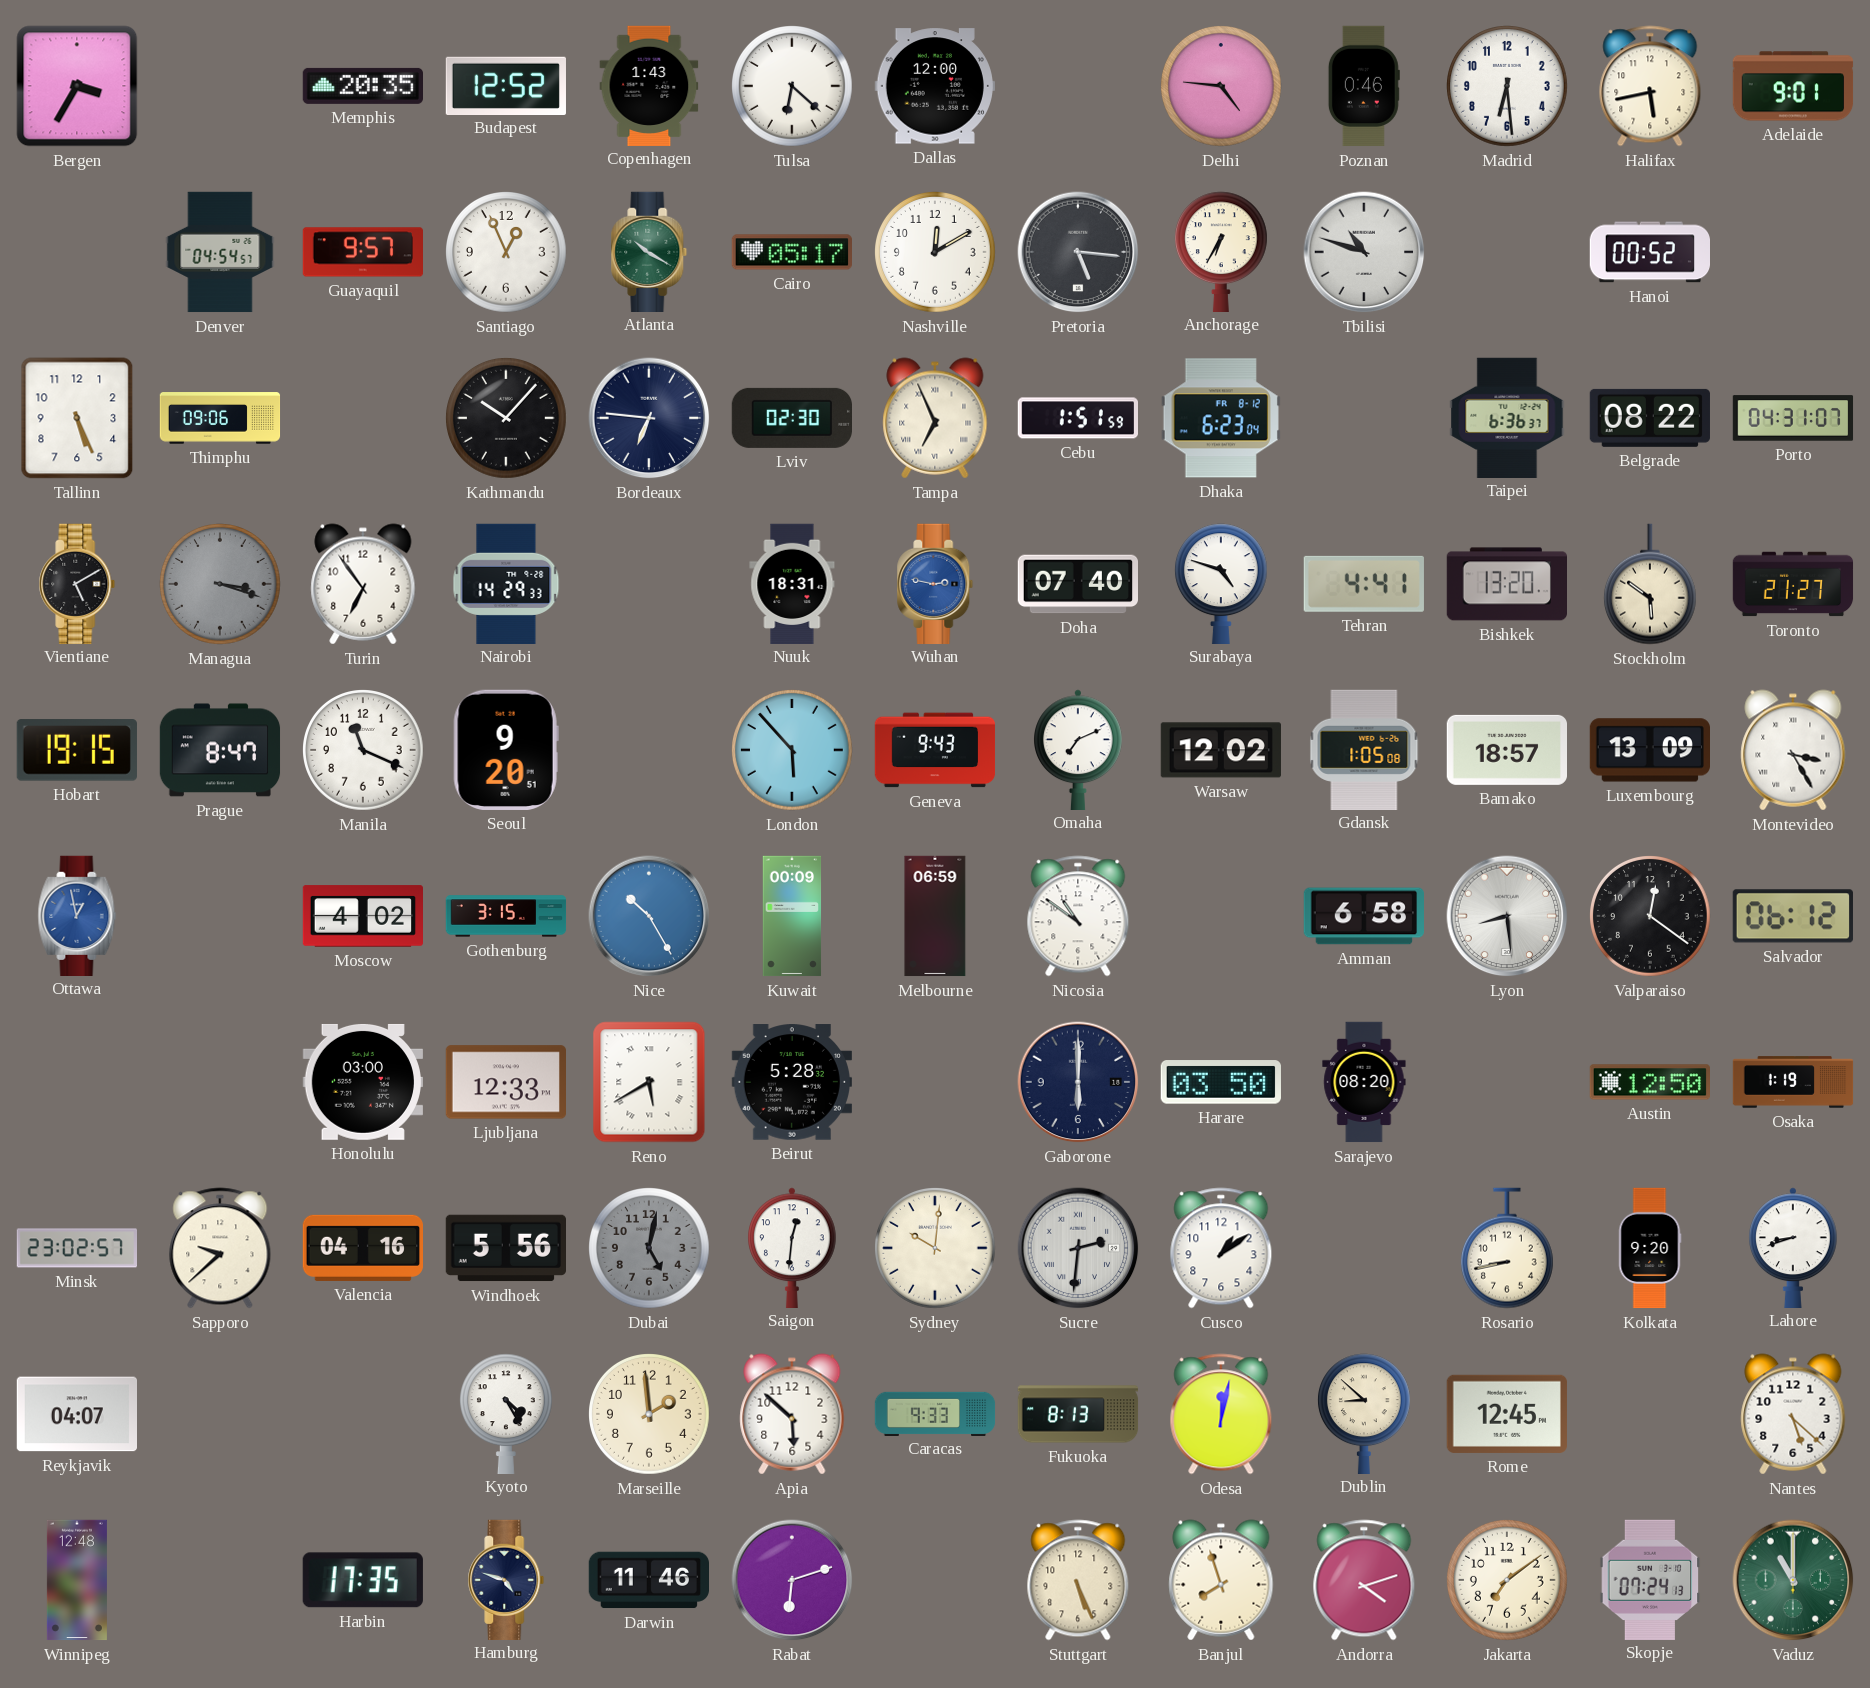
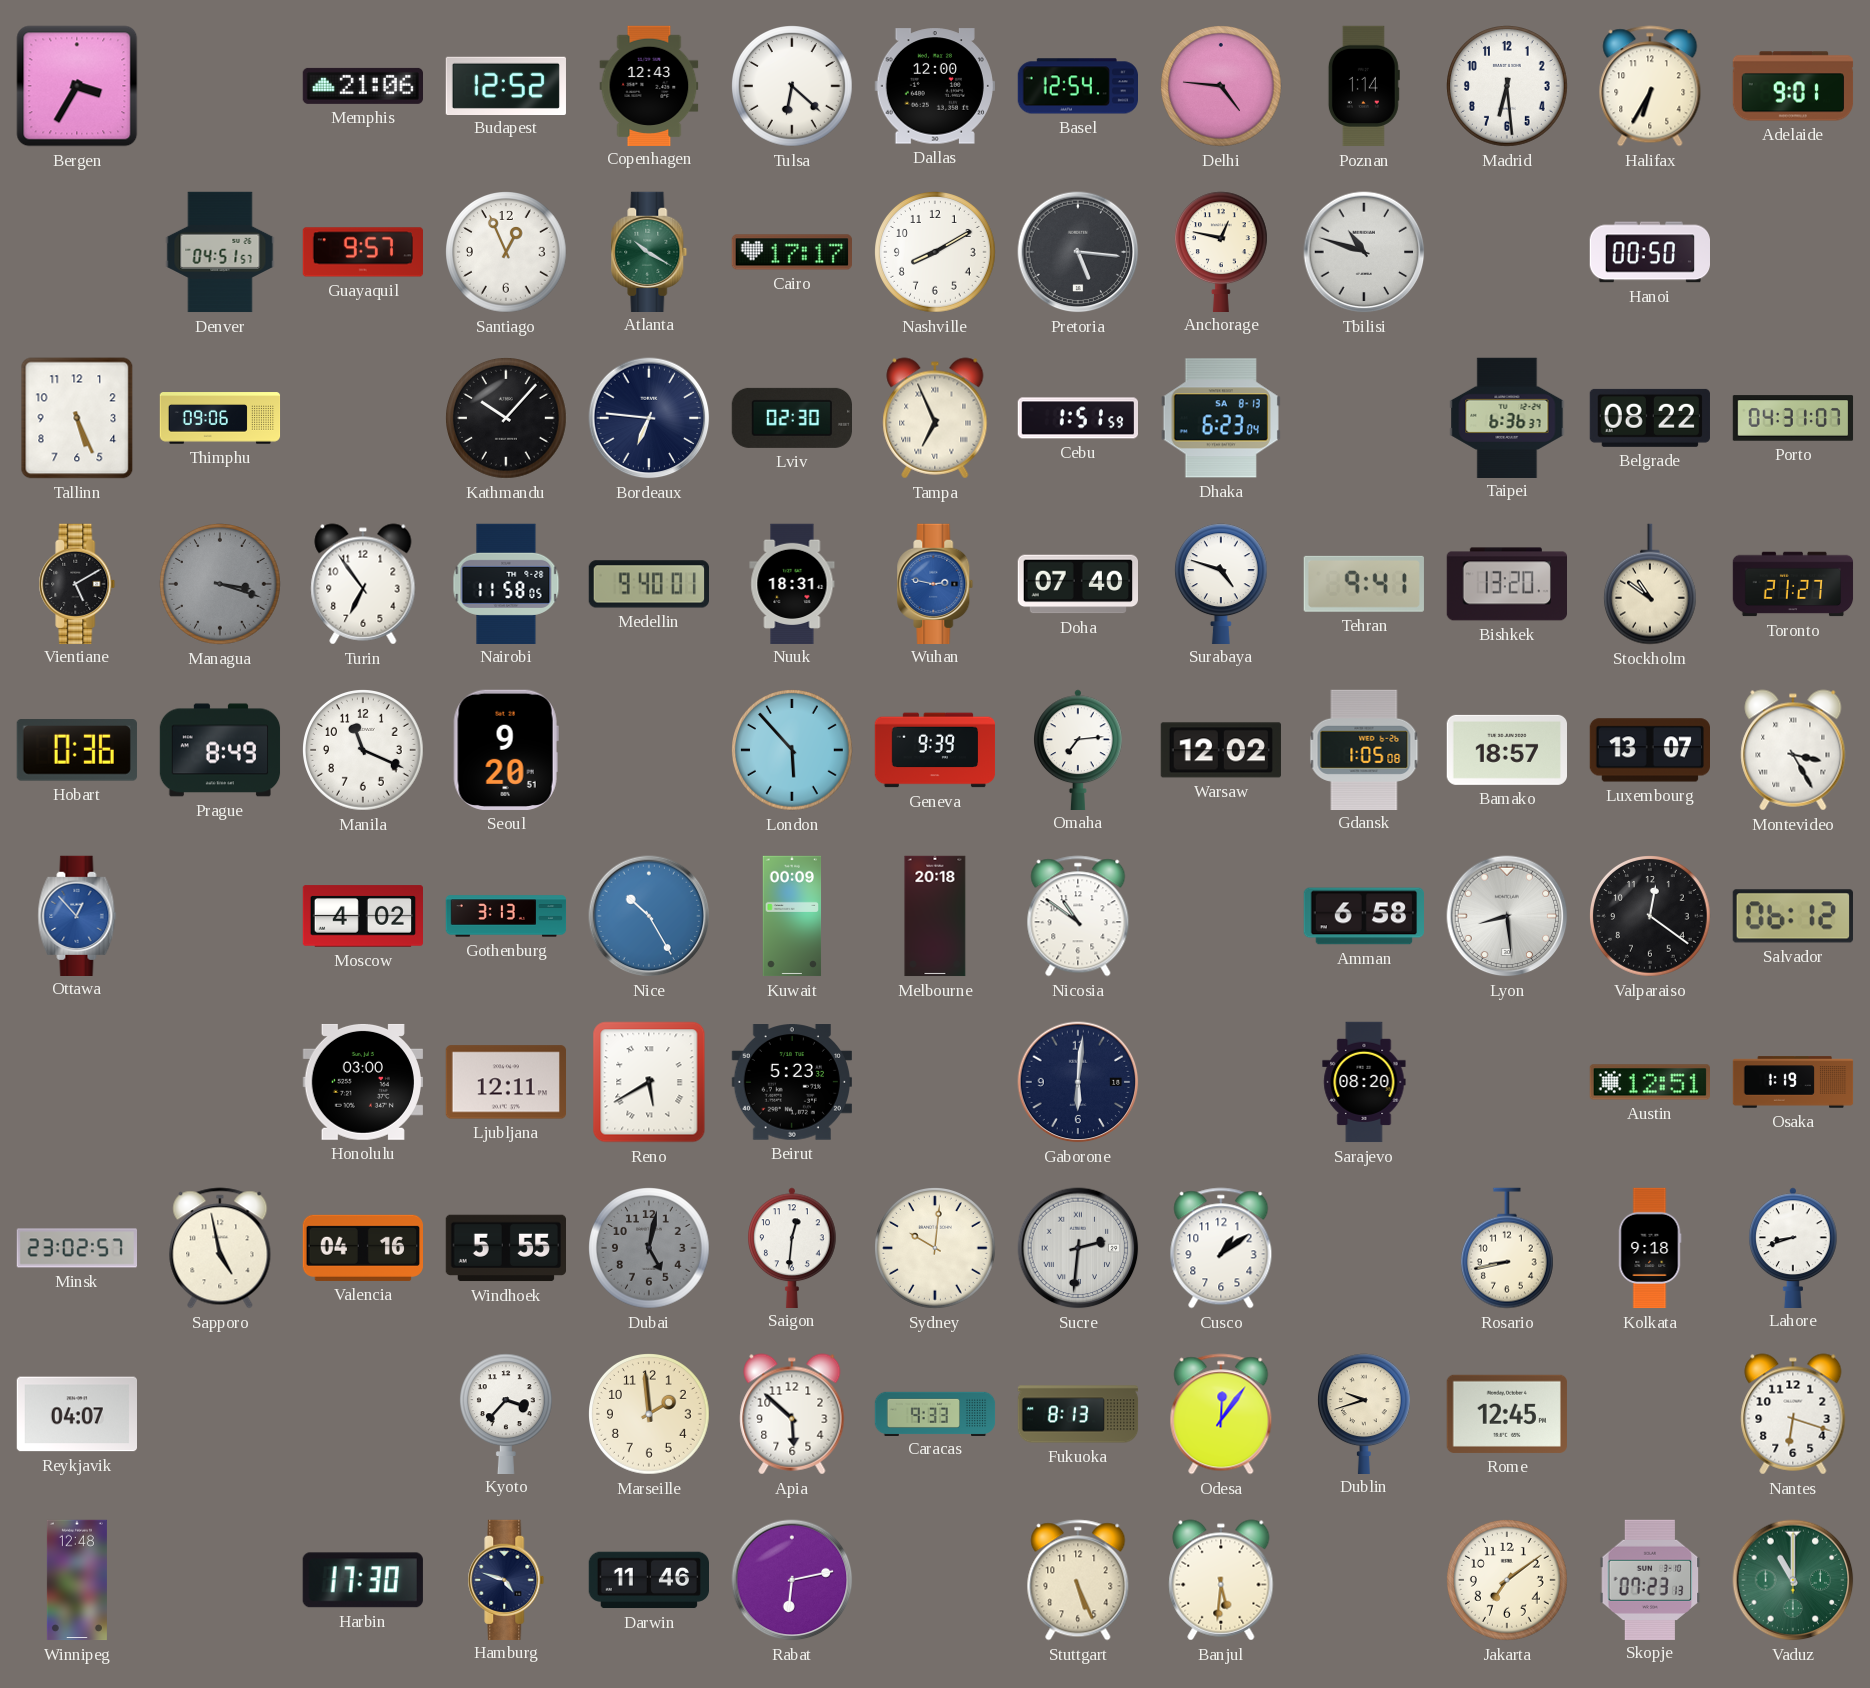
Memphis: 20:35 -> 21:06 (362, 86)
Copenhagen: 1:43 -> 12:43 (649, 85)
Basel: none -> 12:54 (1077, 86)
Poznan: 0:46 -> 1:14 (1364, 86)
Halifax: 5:43 -> 6:35 (1650, 86)
Denver: 04:54 -> 04:51 (220, 252)
Cairo: 05:17 -> 17:17 (791, 252)
Nashville: 12:10 -> 8:10 (936, 253)
Anchorage: 6:35 -> 12:47 (1221, 251)
Hanoi: 00:52 -> 00:50 (1649, 252)
Dhaka date: FR 8-12 -> SA 8-13 (1221, 418)
Nairobi: 14:29 -> 11:58 (506, 583)
Medellin: none -> 9:40 (648, 584)
Tehran: 4:41 -> 9:41 (1364, 584)
Stockholm: 5:51 -> 10:51 (1650, 584)
Hobart: 19:15 -> 0:36 (77, 750)
Prague: 8:47 -> 8:49 (220, 750)
Geneva: 9:43 -> 9:39 (935, 750)
Omaha: 7:11 -> 7:14 (1079, 749)
Luxembourg: 13:09 -> 13:07 (1649, 750)
Ottawa: 12:58 -> 12:53 (77, 915)
Gothenburg: 3:15 -> 3:13 (506, 916)
Melbourne: 06:59 -> 20:18 (935, 916)
Ljubljana: 12:33 -> 12:11 (505, 1082)
Beirut: 5:28 -> 5:23 (792, 1082)
Gaborone: 6:00 -> 6:01 (1078, 1082)
Harare: 03:50 -> none (1221, 1082)
Austin: 12:50 -> 12:51 (1649, 1082)
Sapporo: 9:38 -> 4:58 (220, 1248)
Windhoek: 5:56 -> 5:55 (505, 1248)
Kolkata: 9:20 -> 9:18 (1650, 1248)
Kyoto: 4:25 -> 3:37 (506, 1413)
Odesa: 12:02 -> 12:06 (1221, 1414)
Dublin: 8:52 -> 9:42 (1364, 1413)
Nantes: 5:22 -> 6:18 (1793, 1414)
Harbin: 17:35 -> 17:30 (363, 1580)
Rabat: 6:12 -> 6:13 (792, 1580)
Banjul: 7:57 -> 5:31 (1221, 1580)
Andorra: 4:12 -> none (1364, 1580)
Skopje: 07:24 -> 07:23 (1650, 1579)
